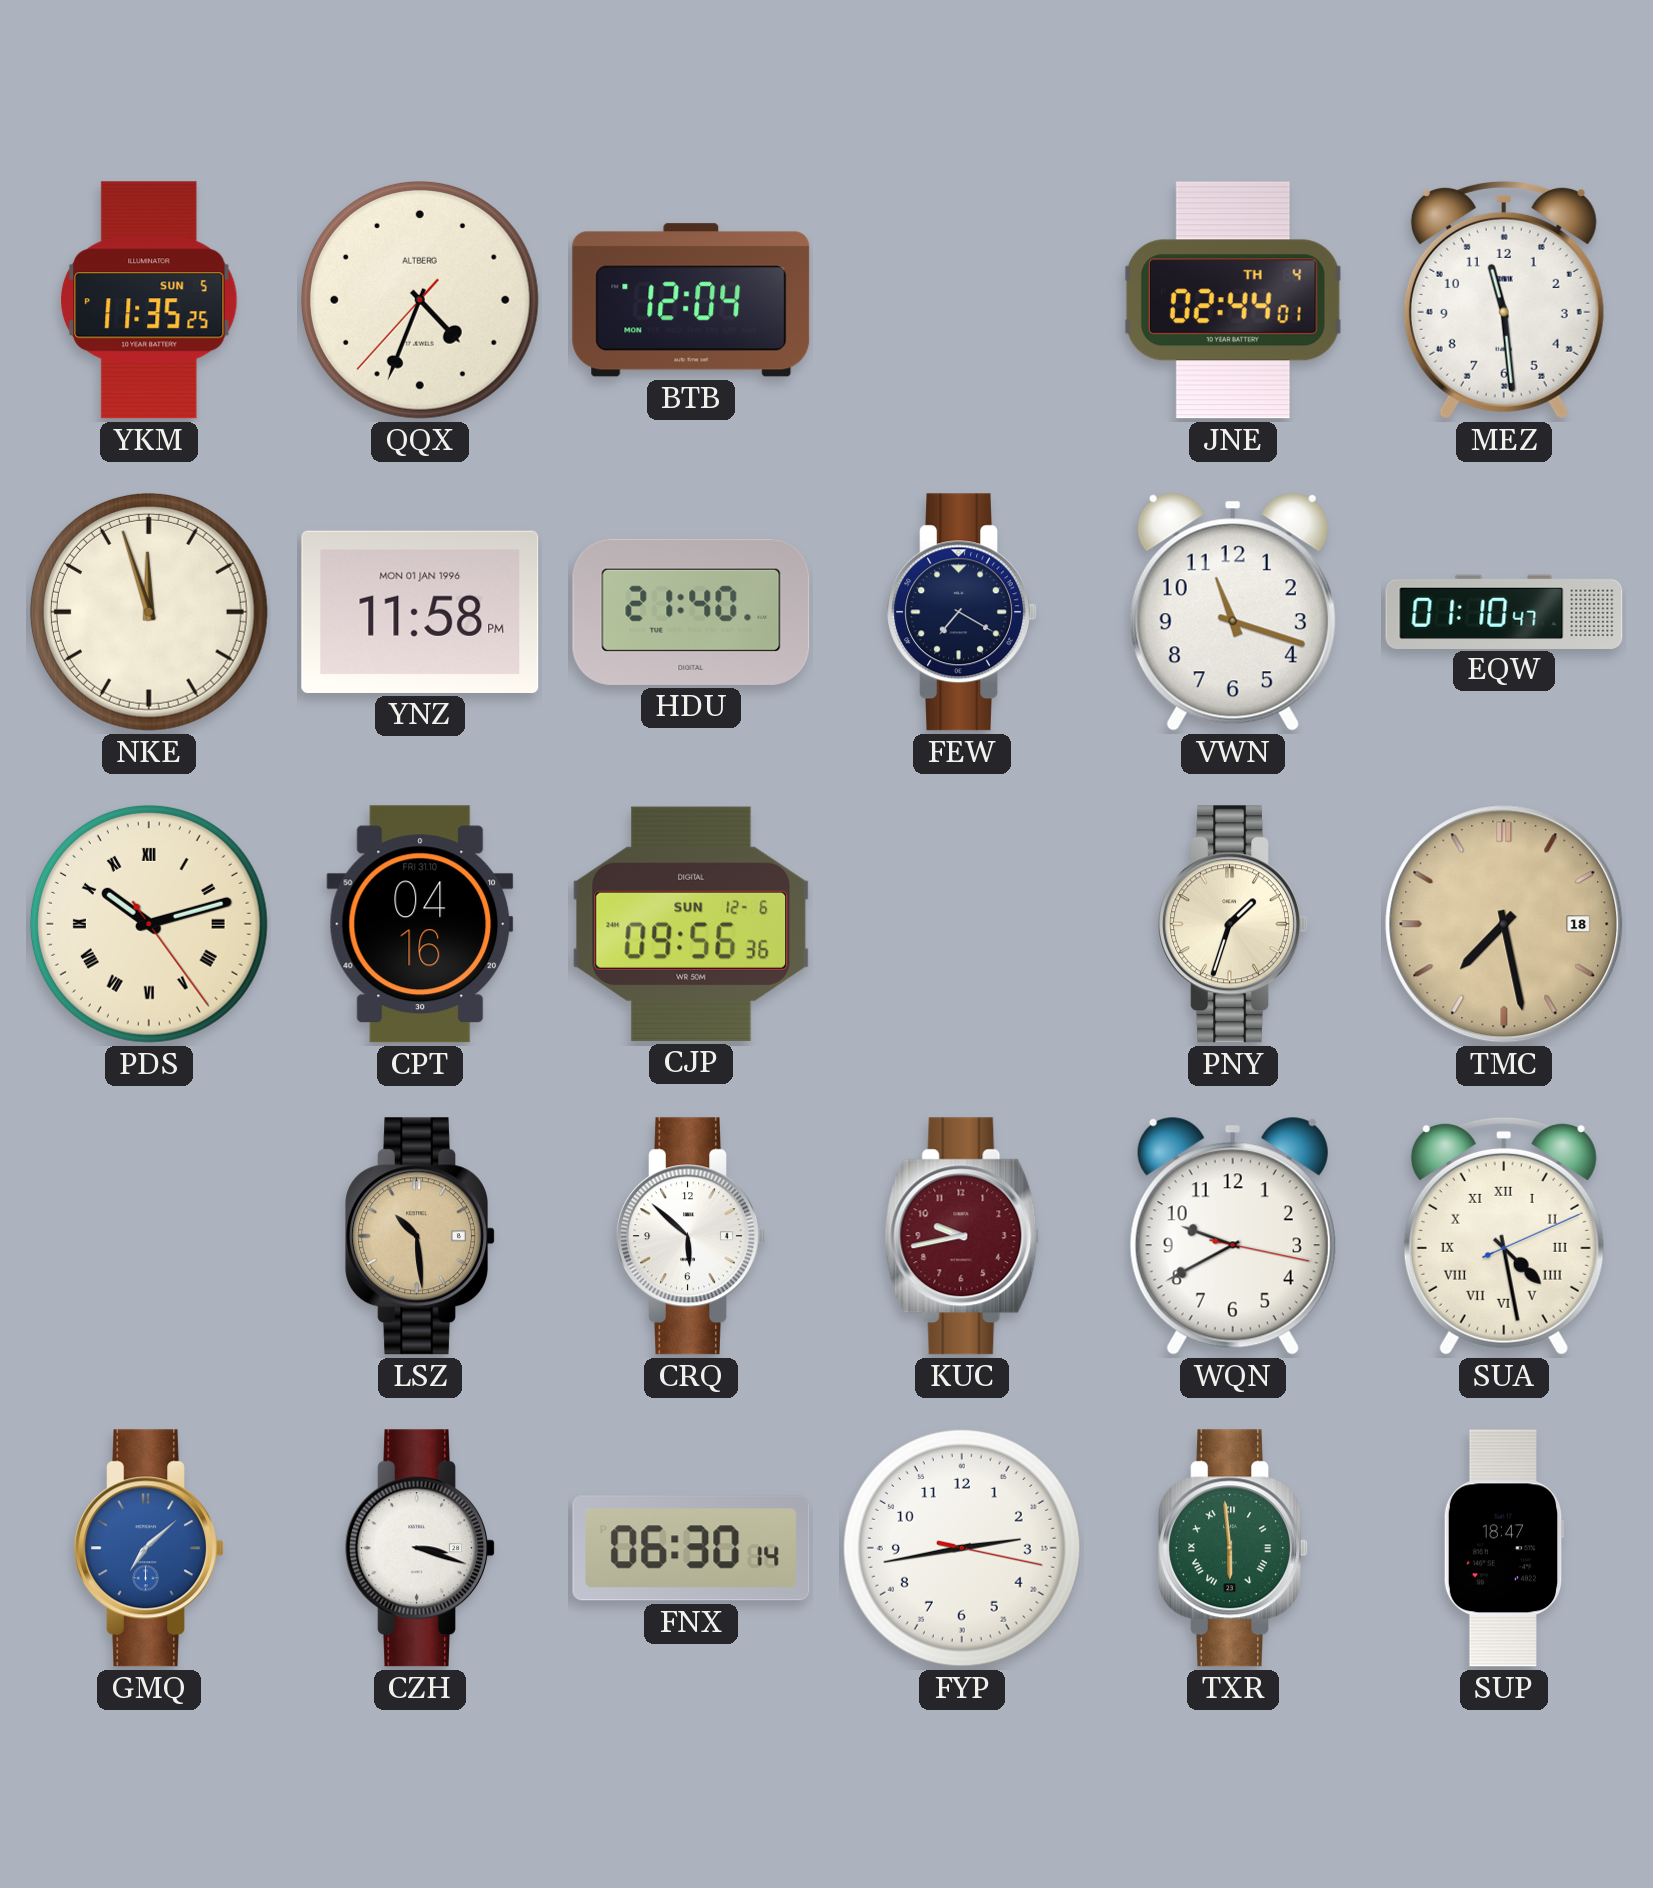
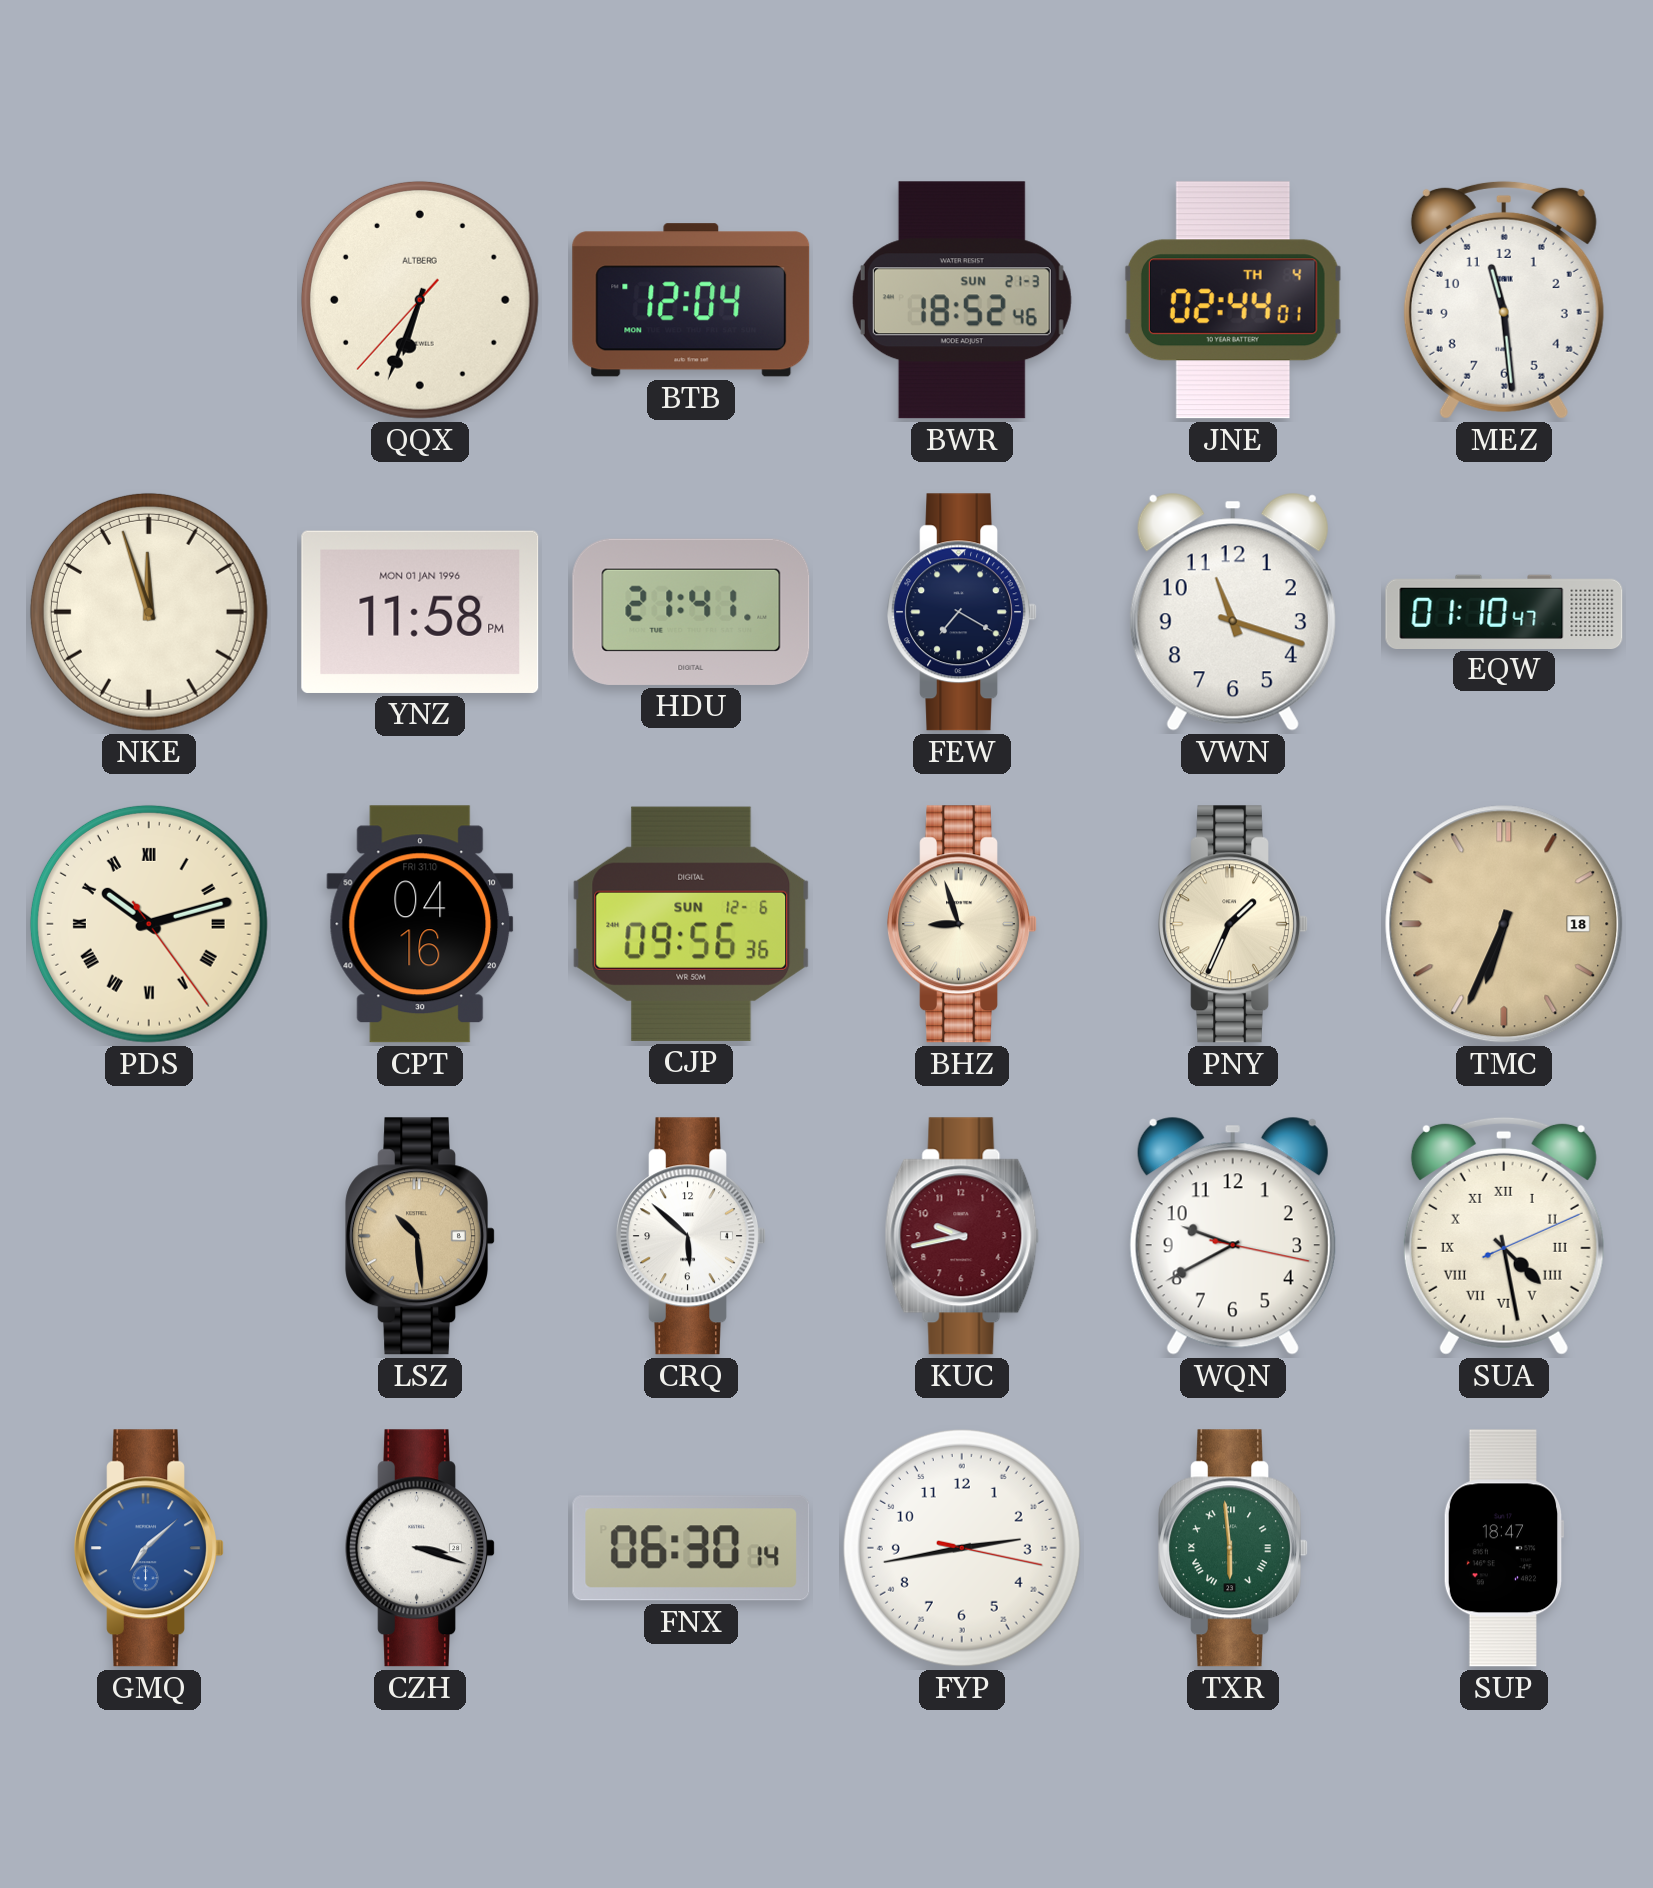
YKM: 11:35 -> none (149, 300)
QQX: 4:33 -> 6:33 (420, 300)
BWR: none -> 18:52 (962, 300)
HDU: 21:40 -> 21:41 (691, 612)
BHZ: none -> 8:57 (962, 924)
PNY: 1:33 -> 1:34 (1233, 924)
TMC: 7:28 -> 6:34 (1504, 924)
